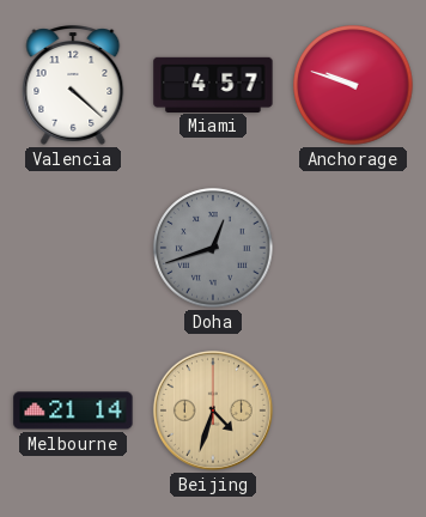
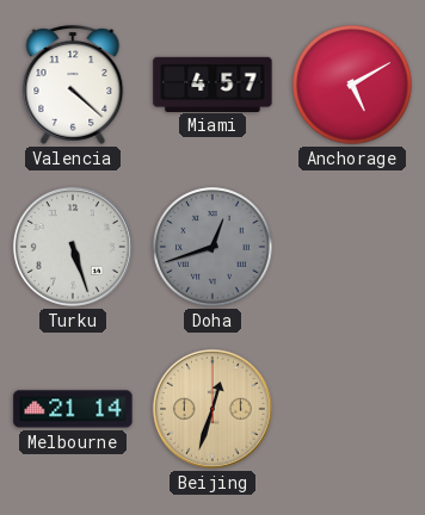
Anchorage: 9:48 -> 5:10 (352, 85)
Turku: none -> 5:27 (73, 247)
Beijing: 4:33 -> 12:33 (213, 409)
